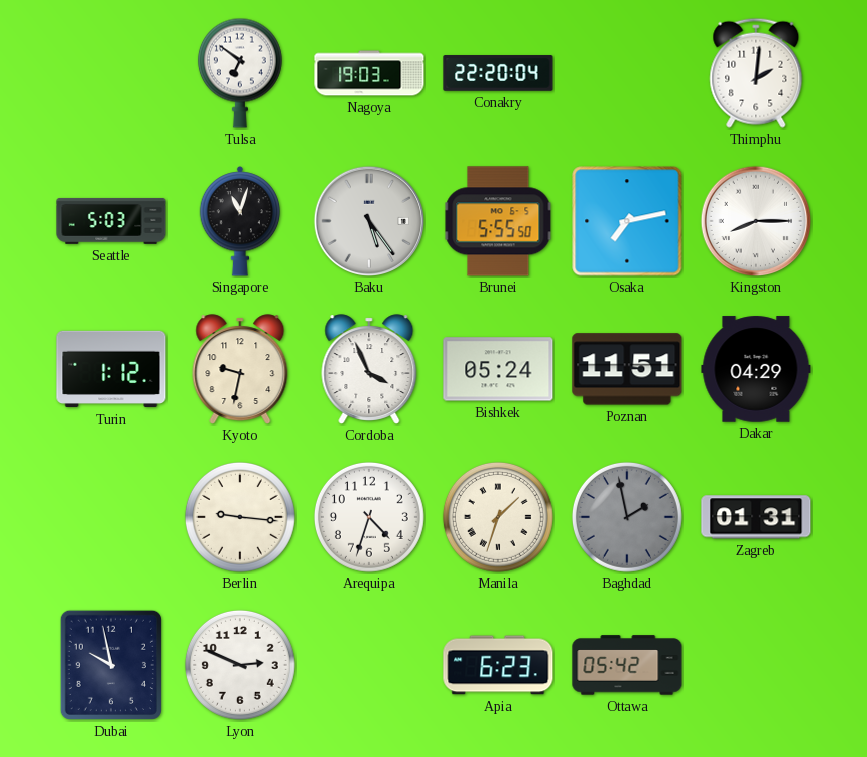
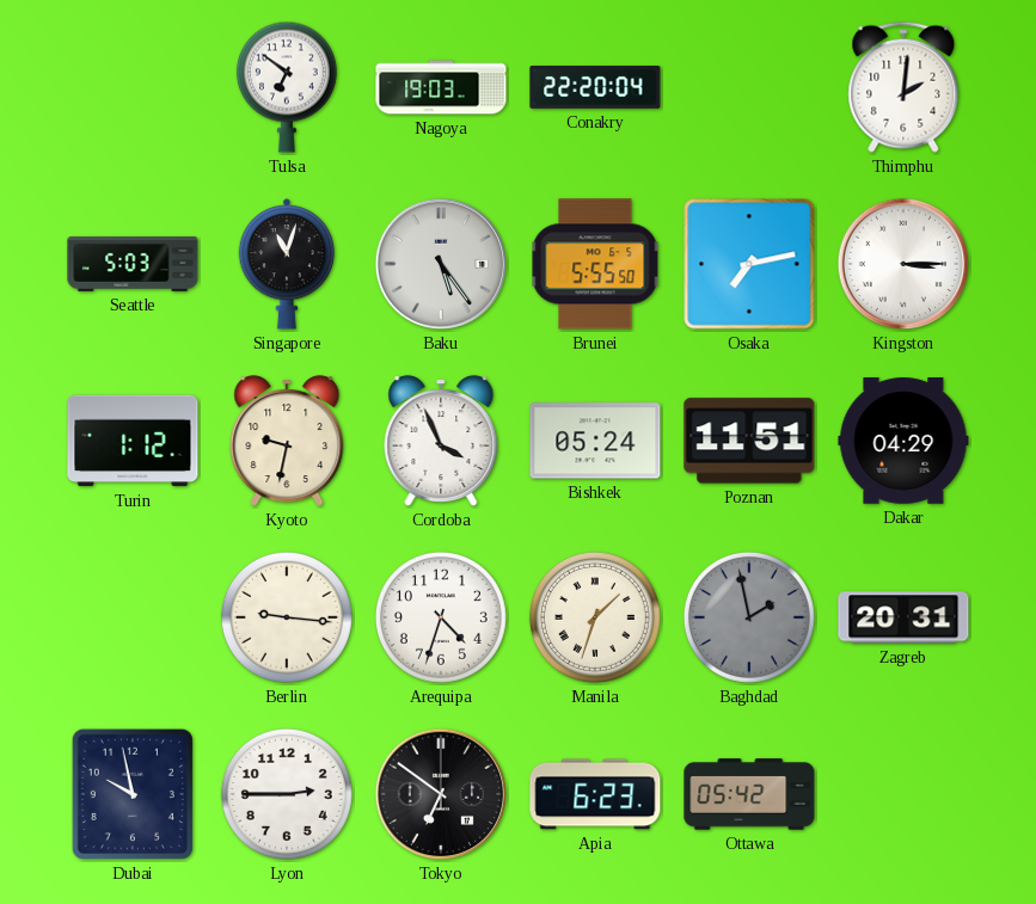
Kingston: 8:15 -> 3:15 (903, 264)
Zagreb: 01:31 -> 20:31 (903, 617)
Lyon: 2:49 -> 2:45 (287, 794)
Tokyo: none -> 6:51 (441, 794)
